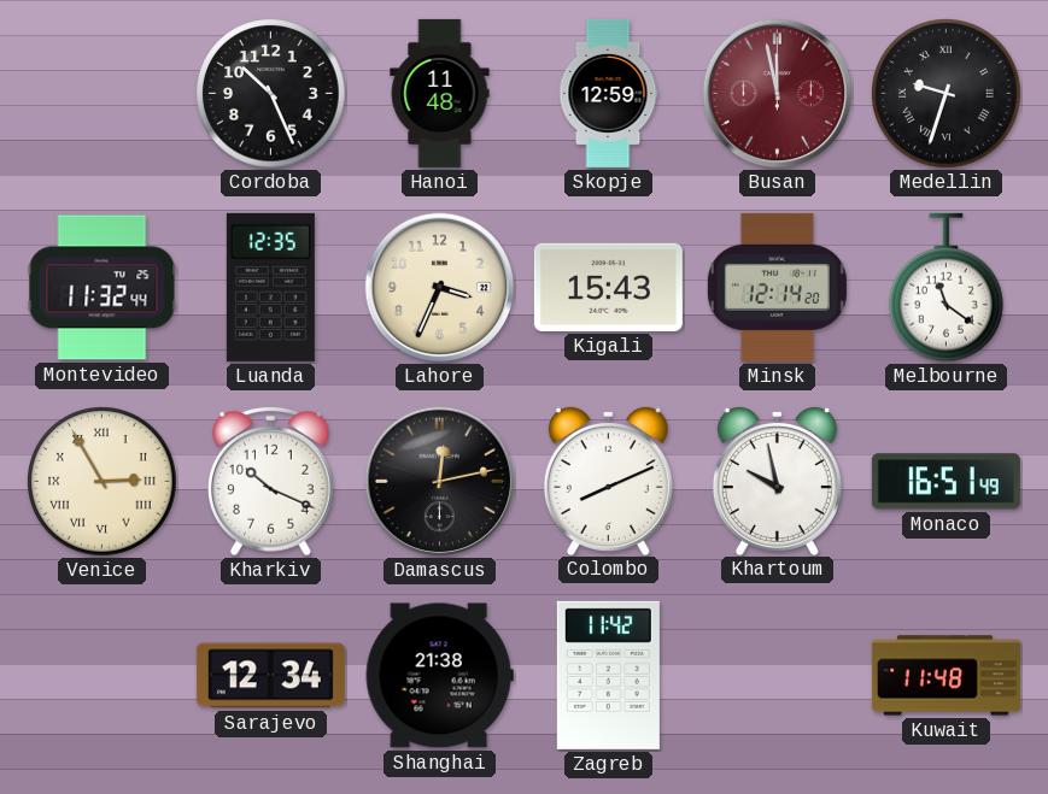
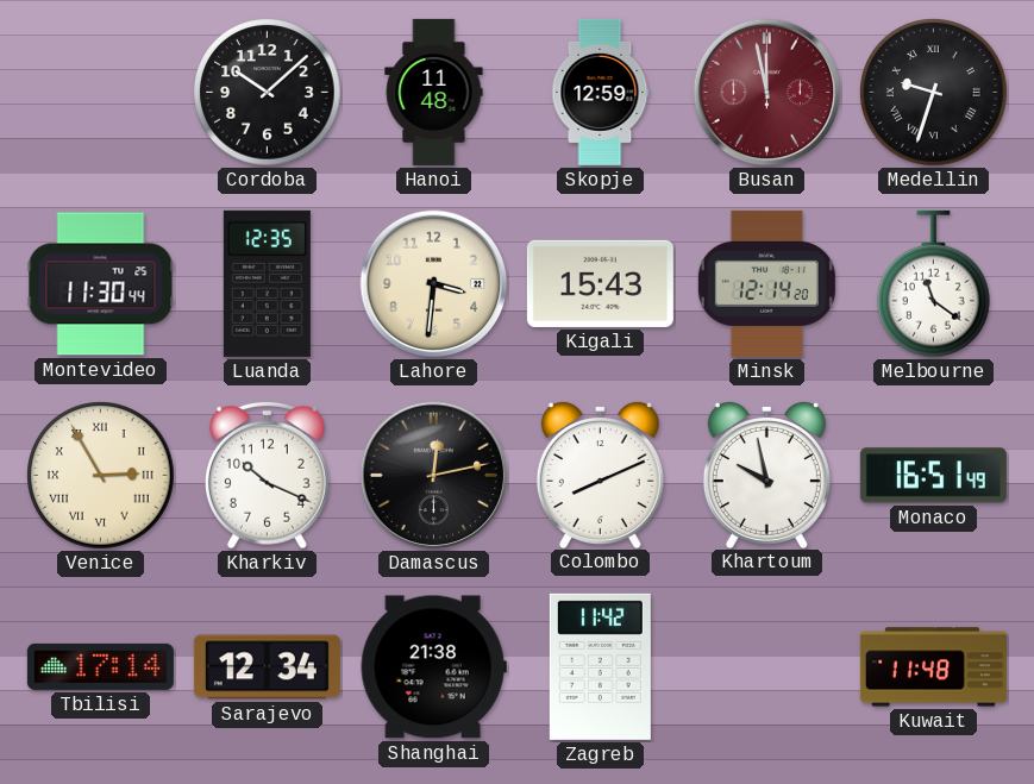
Cordoba: 10:26 -> 10:08 (268, 93)
Montevideo: 11:32 -> 11:30 (101, 284)
Lahore: 3:34 -> 3:31 (434, 284)
Tbilisi: none -> 17:14 (100, 666)
